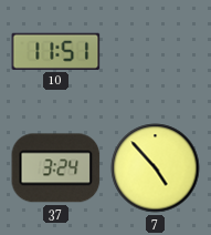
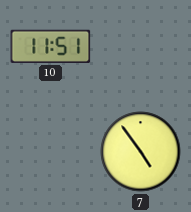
37: 3:24 -> none (56, 168)
7: 4:53 -> 4:54 (141, 152)
